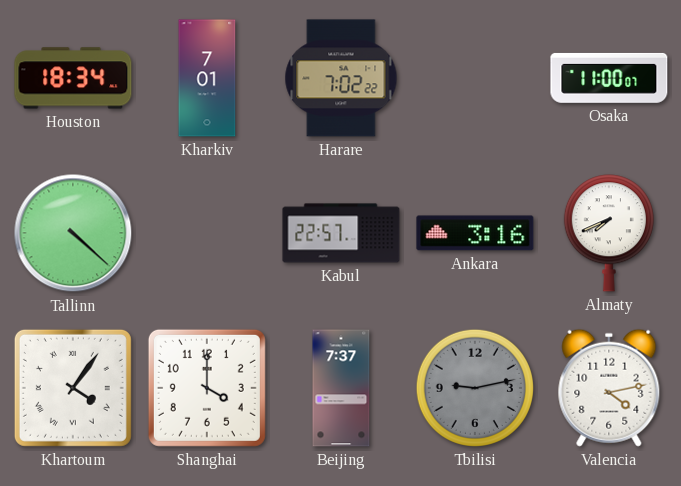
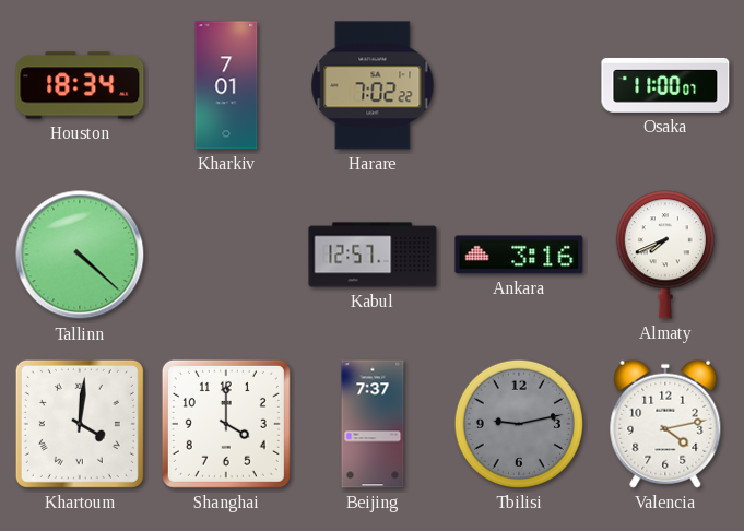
Kabul: 22:57 -> 12:57 (373, 255)
Khartoum: 4:06 -> 4:01 (80, 424)
